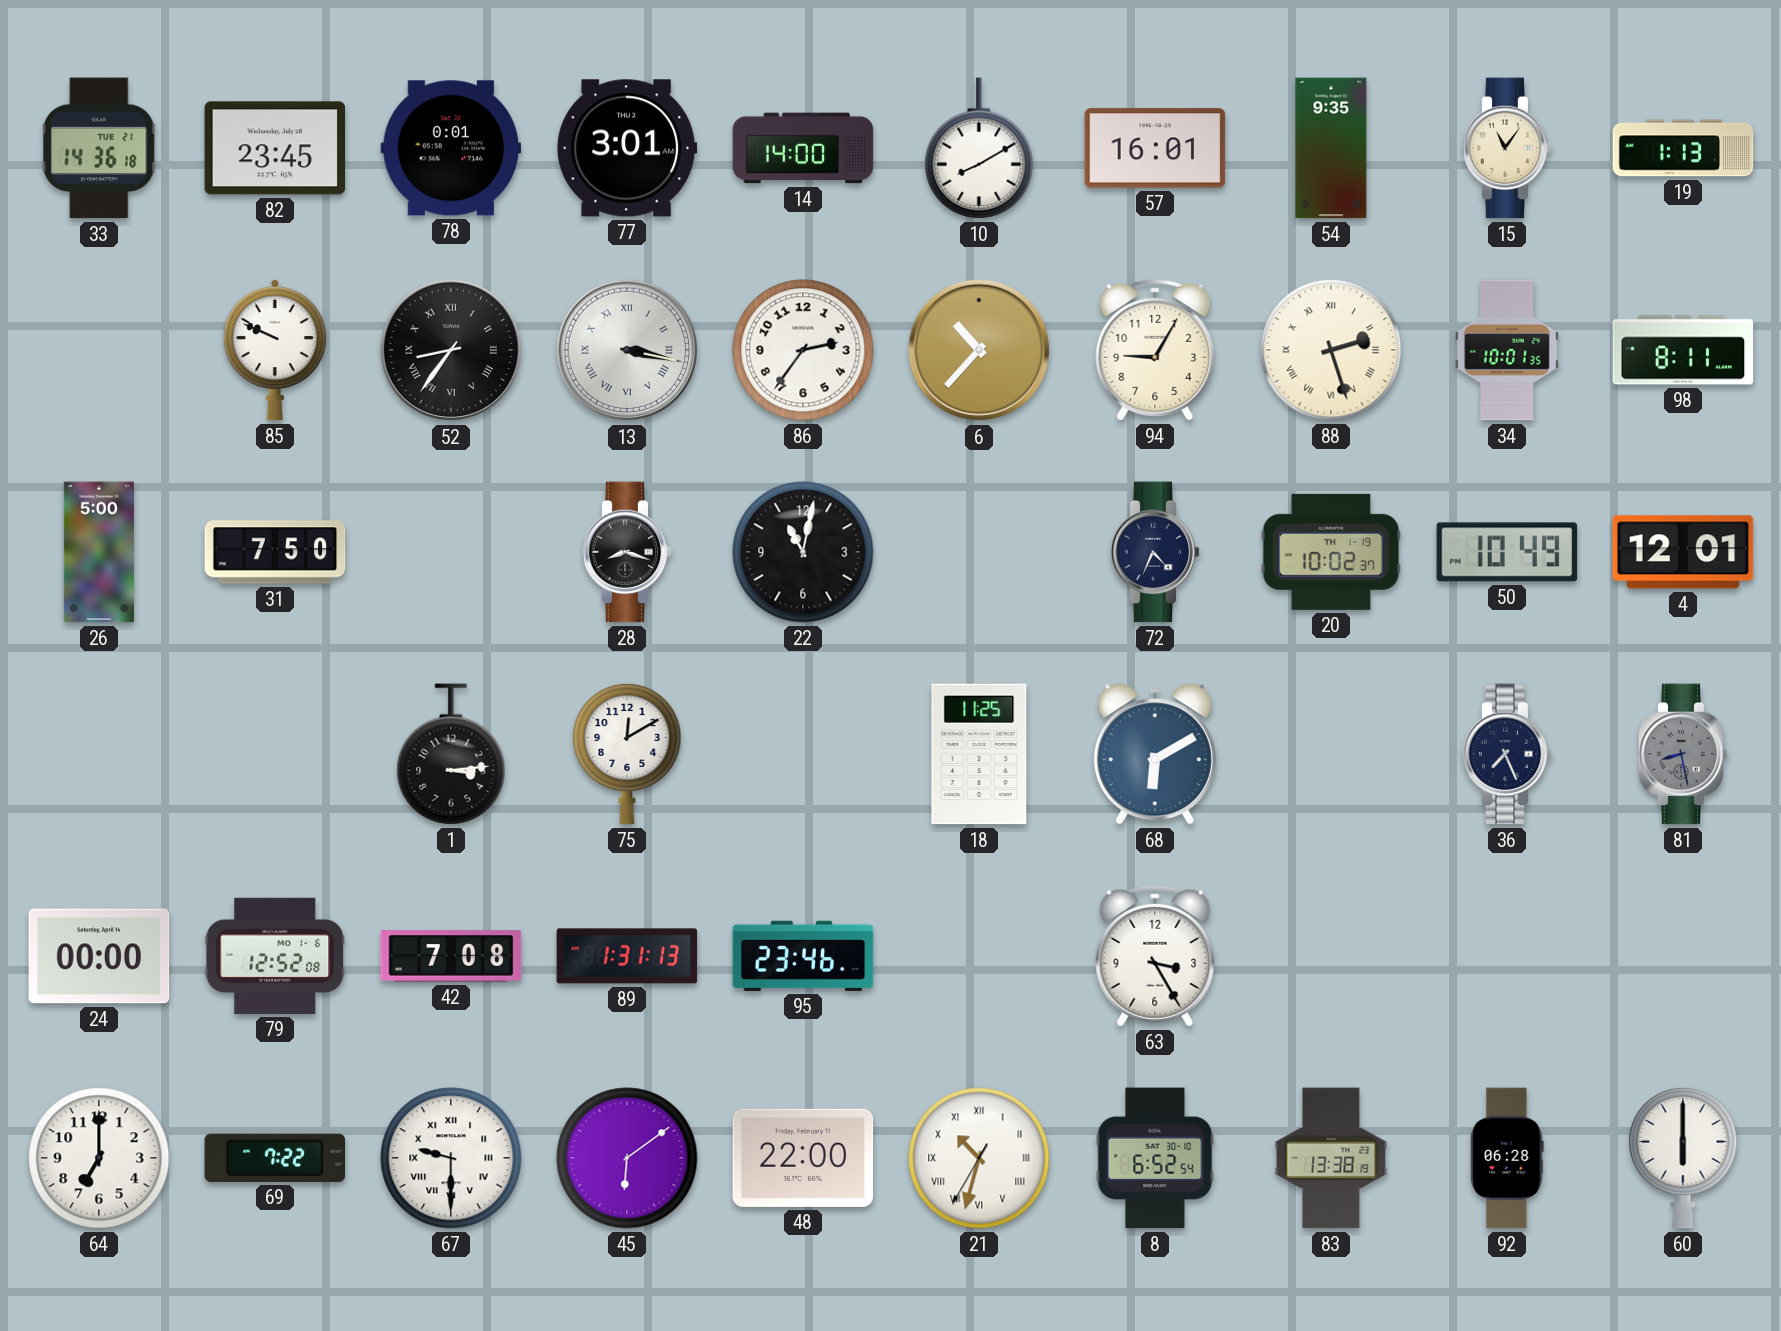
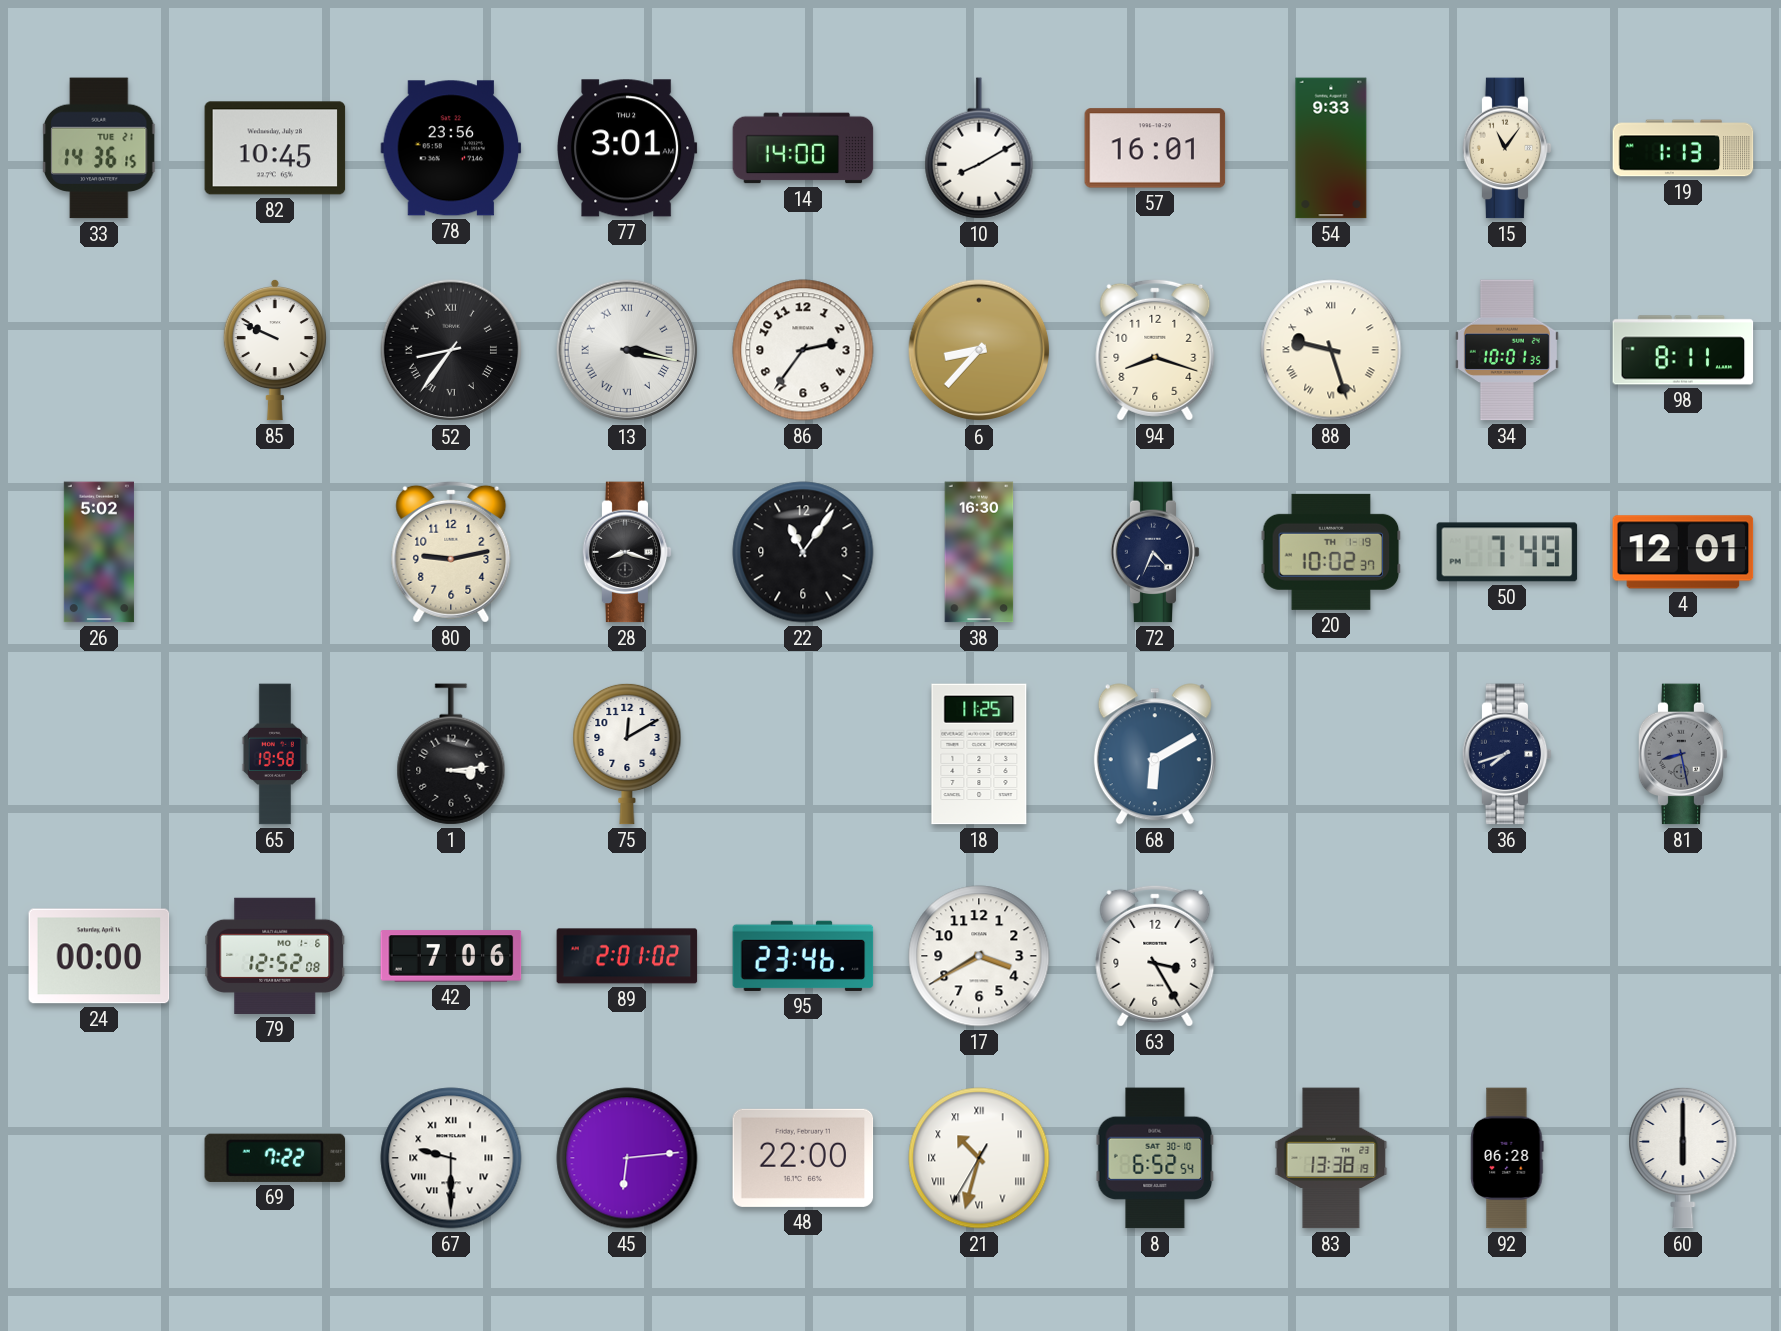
33: 14:36:18 -> 14:36:15 (100, 148)
82: 23:45 -> 10:45 (275, 148)
78: 0:01 -> 23:56 (451, 148)
54: 9:35 -> 9:33 (1331, 148)
6: 10:37 -> 8:37 (979, 350)
94: 9:05 -> 8:18 (1155, 350)
88: 2:27 -> 9:27 (1331, 350)
26: 5:00 -> 5:02 (99, 552)
31: 7:50 -> none (275, 552)
80: none -> 9:13 (451, 552)
22: 11:02 -> 11:06 (803, 552)
38: none -> 16:30 (979, 552)
50: 10:49 -> 7:49 (1507, 552)
65: none -> 19:58 (275, 754)
36: 7:26 -> 7:42 (1507, 754)
42: 7:08 -> 7:06 (451, 956)
89: 1:31 -> 2:01 (627, 956)
17: none -> 3:40 (979, 956)
64: 7:00 -> none (99, 1158)
45: 6:09 -> 6:14 (627, 1158)
